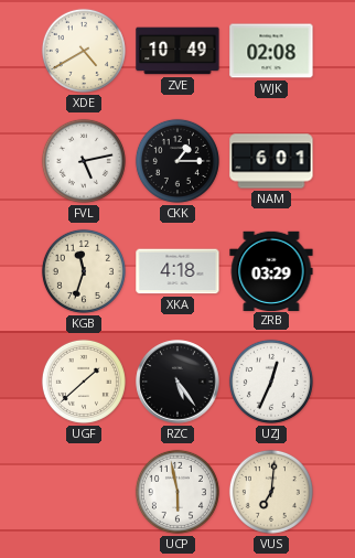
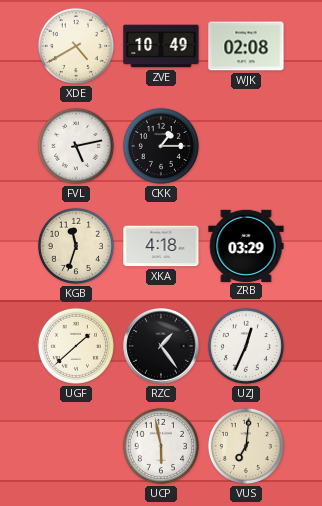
NAM: 6:01 -> none (271, 161)
RZC: 5:24 -> 1:24 (161, 346)
